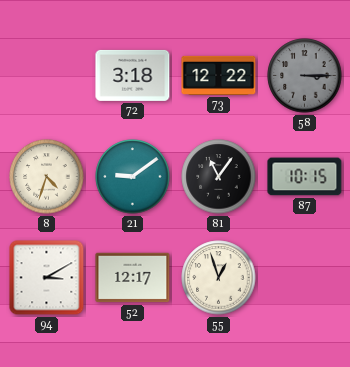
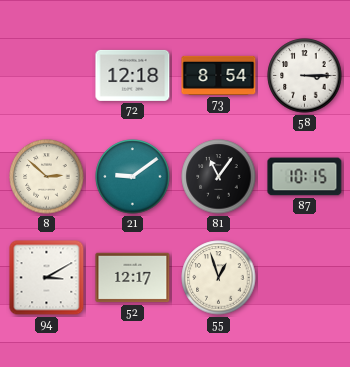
72: 3:18 -> 12:18 (133, 75)
73: 12:22 -> 8:54 (219, 75)
58 dial: grey -> white (305, 76)
8: 4:33 -> 2:52 (47, 177)
